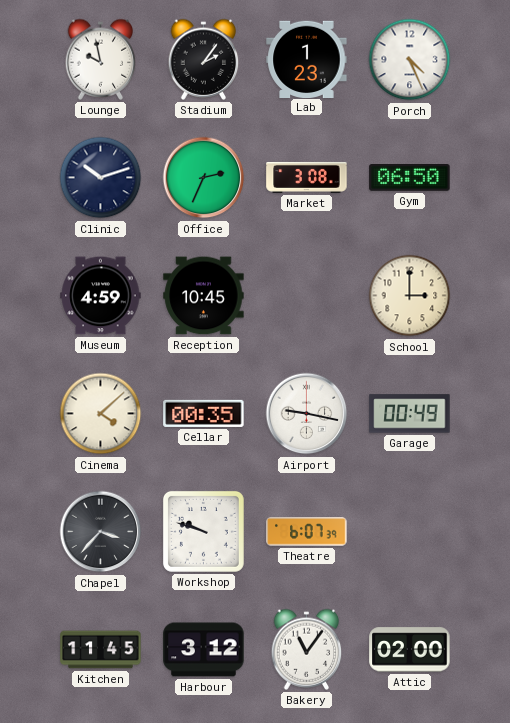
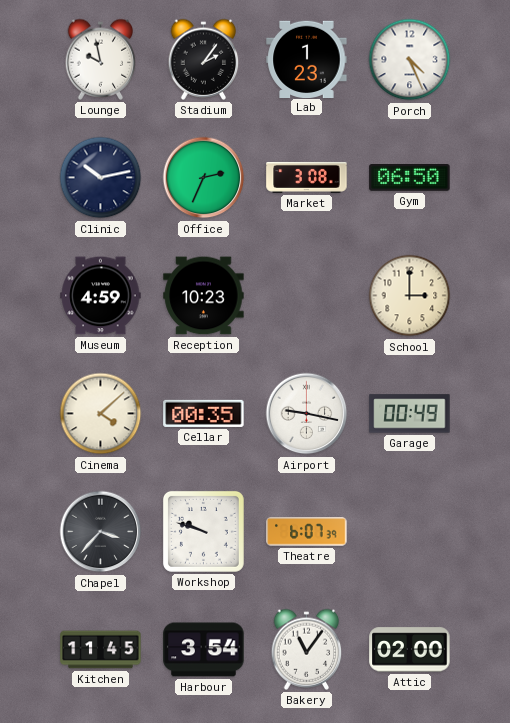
Clinic: 10:12 -> 10:13 (101, 178)
Reception: 10:45 -> 10:23 (204, 296)
Harbour: 3:12 -> 3:54 (204, 650)
